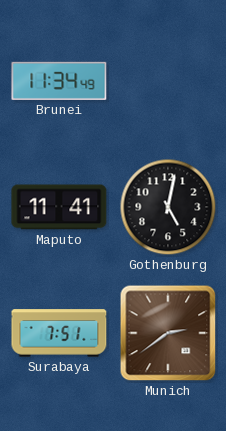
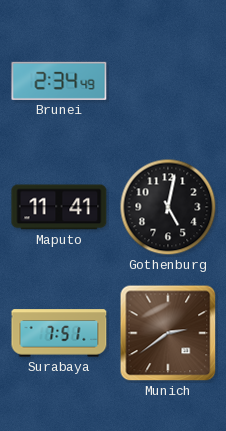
Brunei: 11:34 -> 2:34 (59, 81)
